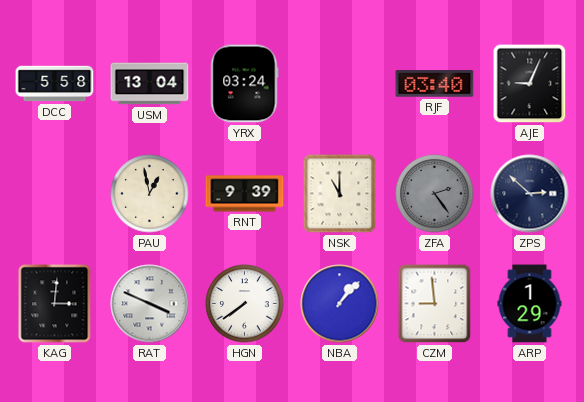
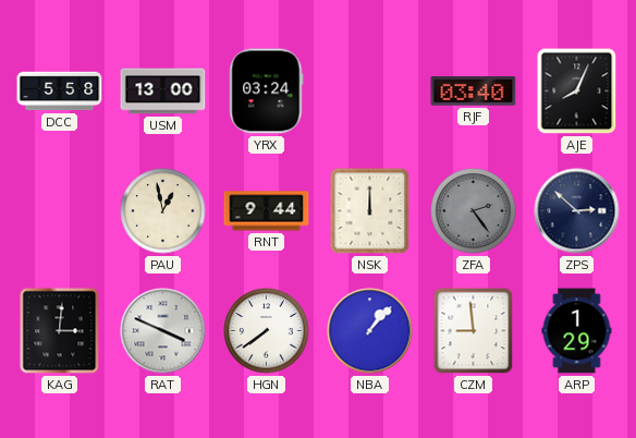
USM: 13:04 -> 13:00 (163, 92)
AJE: 9:04 -> 8:04 (577, 92)
RNT: 9:39 -> 9:44 (267, 211)
NSK: 11:00 -> 12:00 (370, 211)
